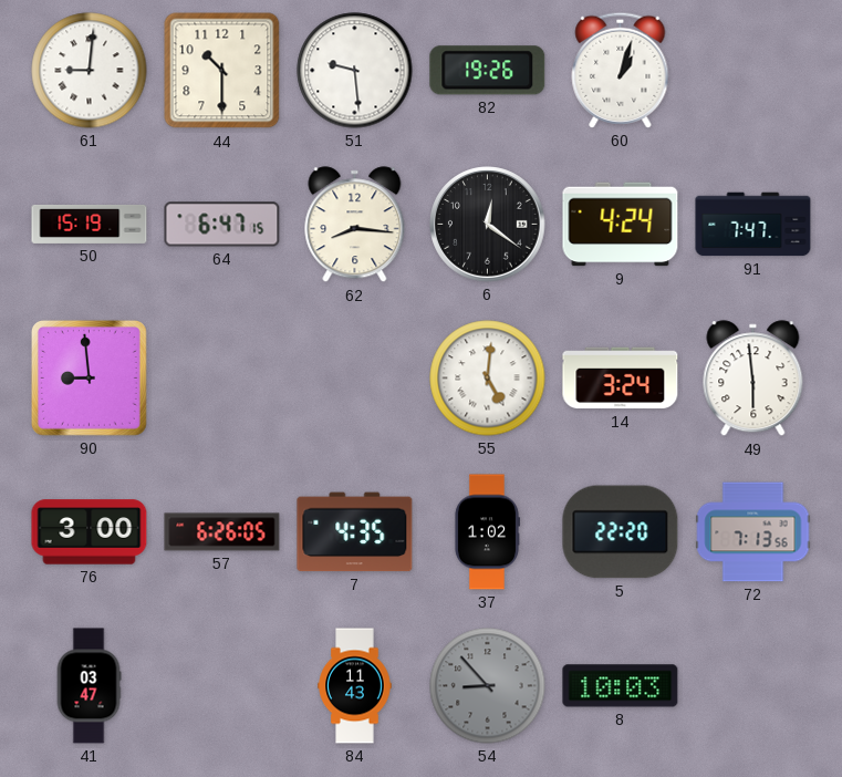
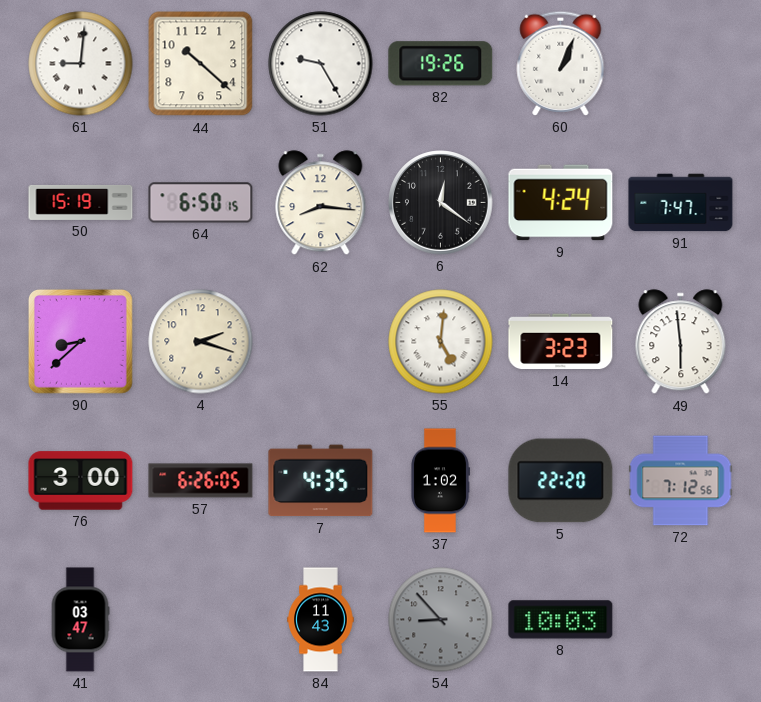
44: 10:30 -> 10:22 (201, 64)
51: 9:29 -> 9:25 (321, 64)
60: 1:03 -> 1:04 (561, 63)
64: 6:47 -> 6:50 (201, 203)
90: 8:59 -> 8:38 (80, 341)
4: none -> 2:18 (201, 342)
14: 3:24 -> 3:23 (561, 342)
72: 7:13 -> 7:12 (681, 481)
